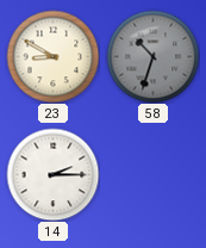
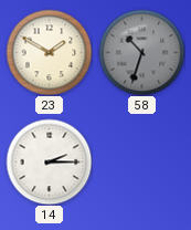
23: 8:50 -> 1:50 (49, 52)
